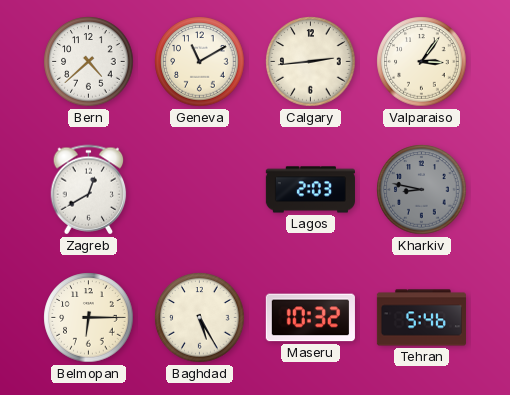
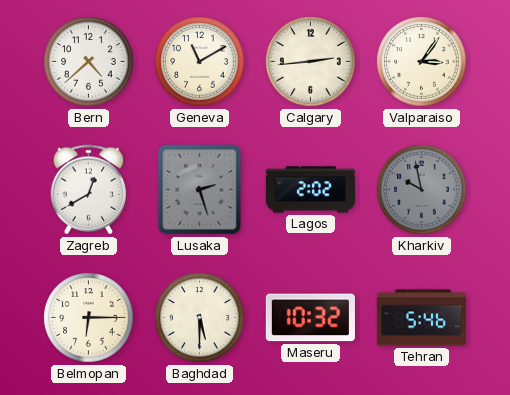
Lusaka: none -> 2:27 (200, 190)
Lagos: 2:03 -> 2:02 (310, 190)
Kharkiv: 8:47 -> 9:58 (422, 190)
Baghdad: 5:25 -> 5:30 (200, 318)
